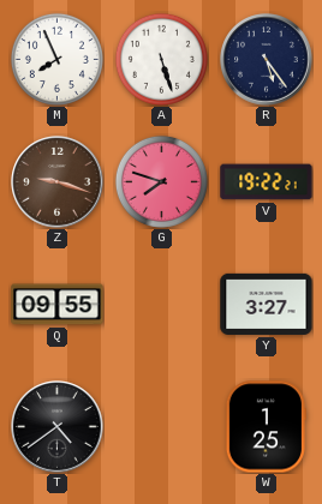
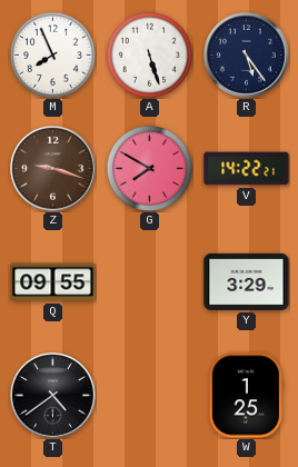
G: 7:48 -> 7:50 (149, 168)
V: 19:22 -> 14:22 (247, 169)
Y: 3:27 -> 3:29 (247, 281)
